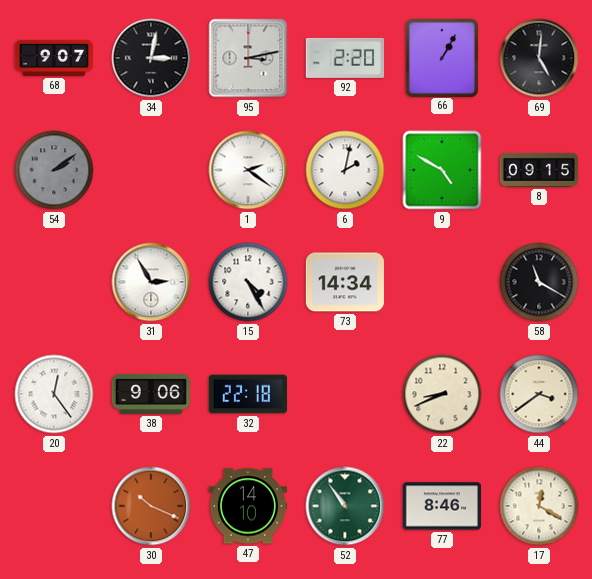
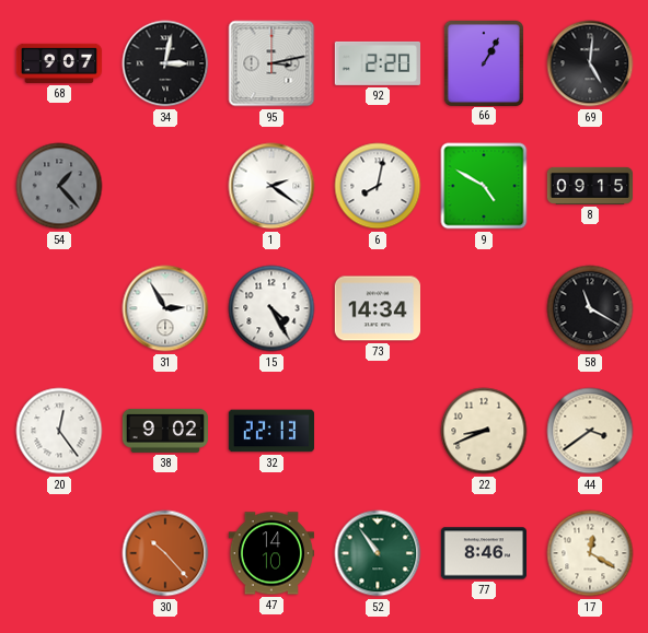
54: 2:09 -> 1:23 (59, 186)
6: 2:02 -> 8:02 (378, 186)
38: 9:06 -> 9:02 (164, 431)
32: 22:18 -> 22:13 (270, 431)
30: 10:19 -> 10:23 (165, 553)
